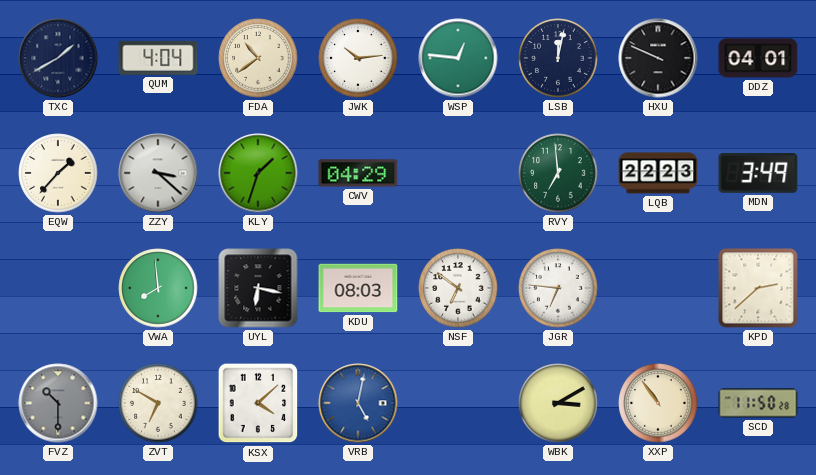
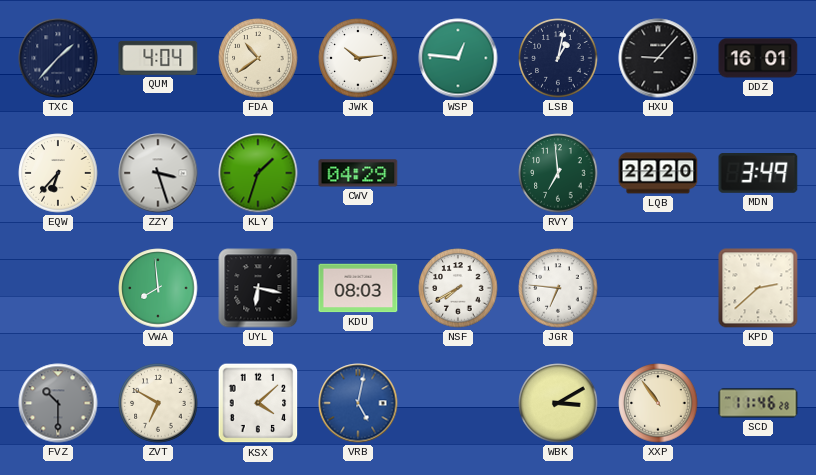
TXC: 1:40 -> 1:37 (58, 58)
LSB: 12:02 -> 1:02 (558, 58)
HXU: 9:49 -> 9:07 (658, 58)
DDZ: 04:01 -> 16:01 (758, 58)
EQW: 1:37 -> 6:37 (58, 173)
ZZY: 3:22 -> 3:27 (158, 173)
LQB: 22:23 -> 22:20 (658, 173)
NSF: 6:51 -> 7:40 (458, 288)
SCD: 11:50 -> 11:46 (758, 403)
